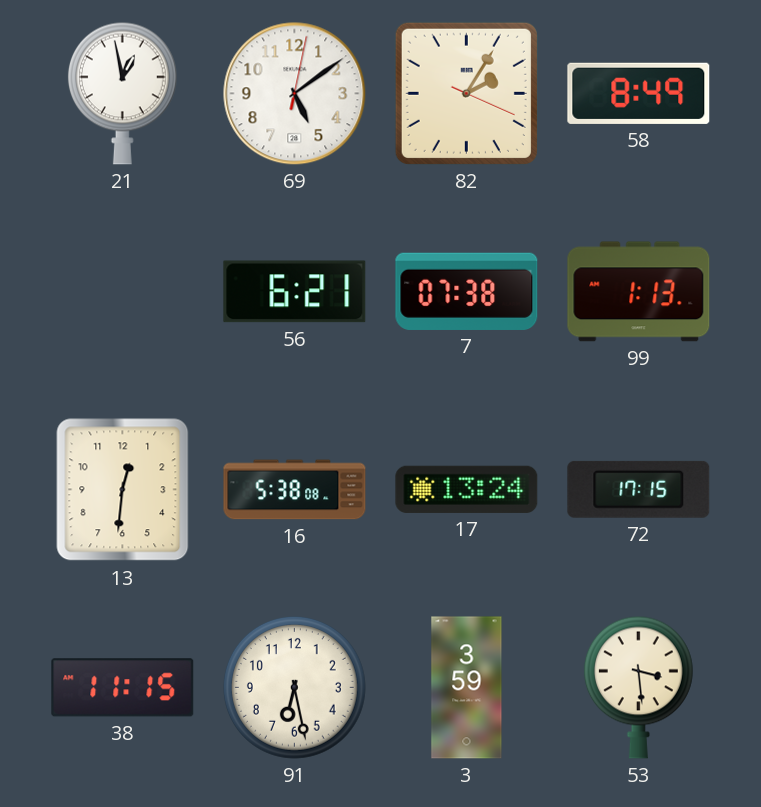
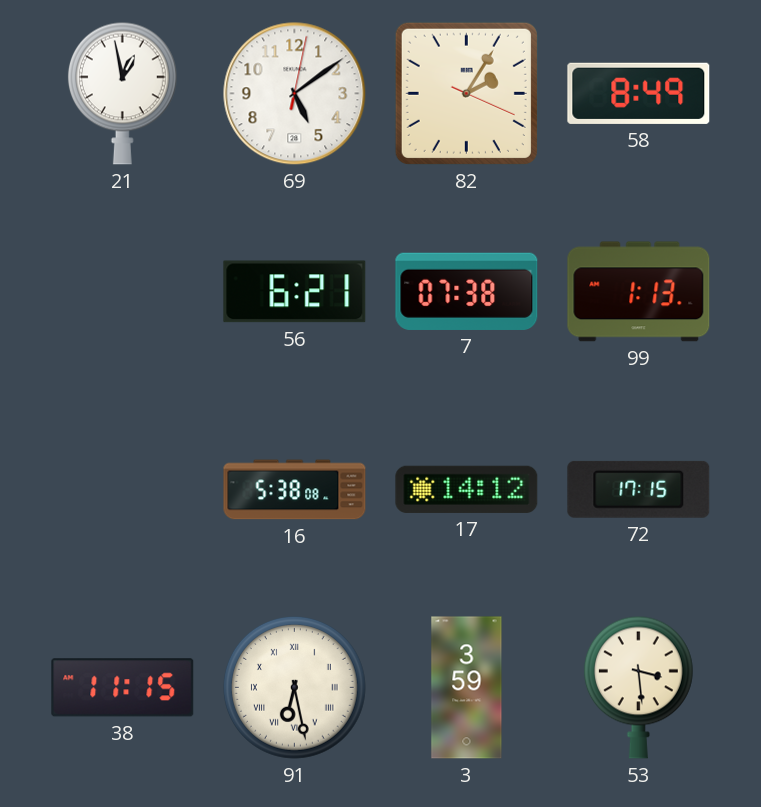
13: 12:31 -> none (123, 490)
17: 13:24 -> 14:12 (467, 489)
91 numerals: Arabic -> Roman (294, 687)
